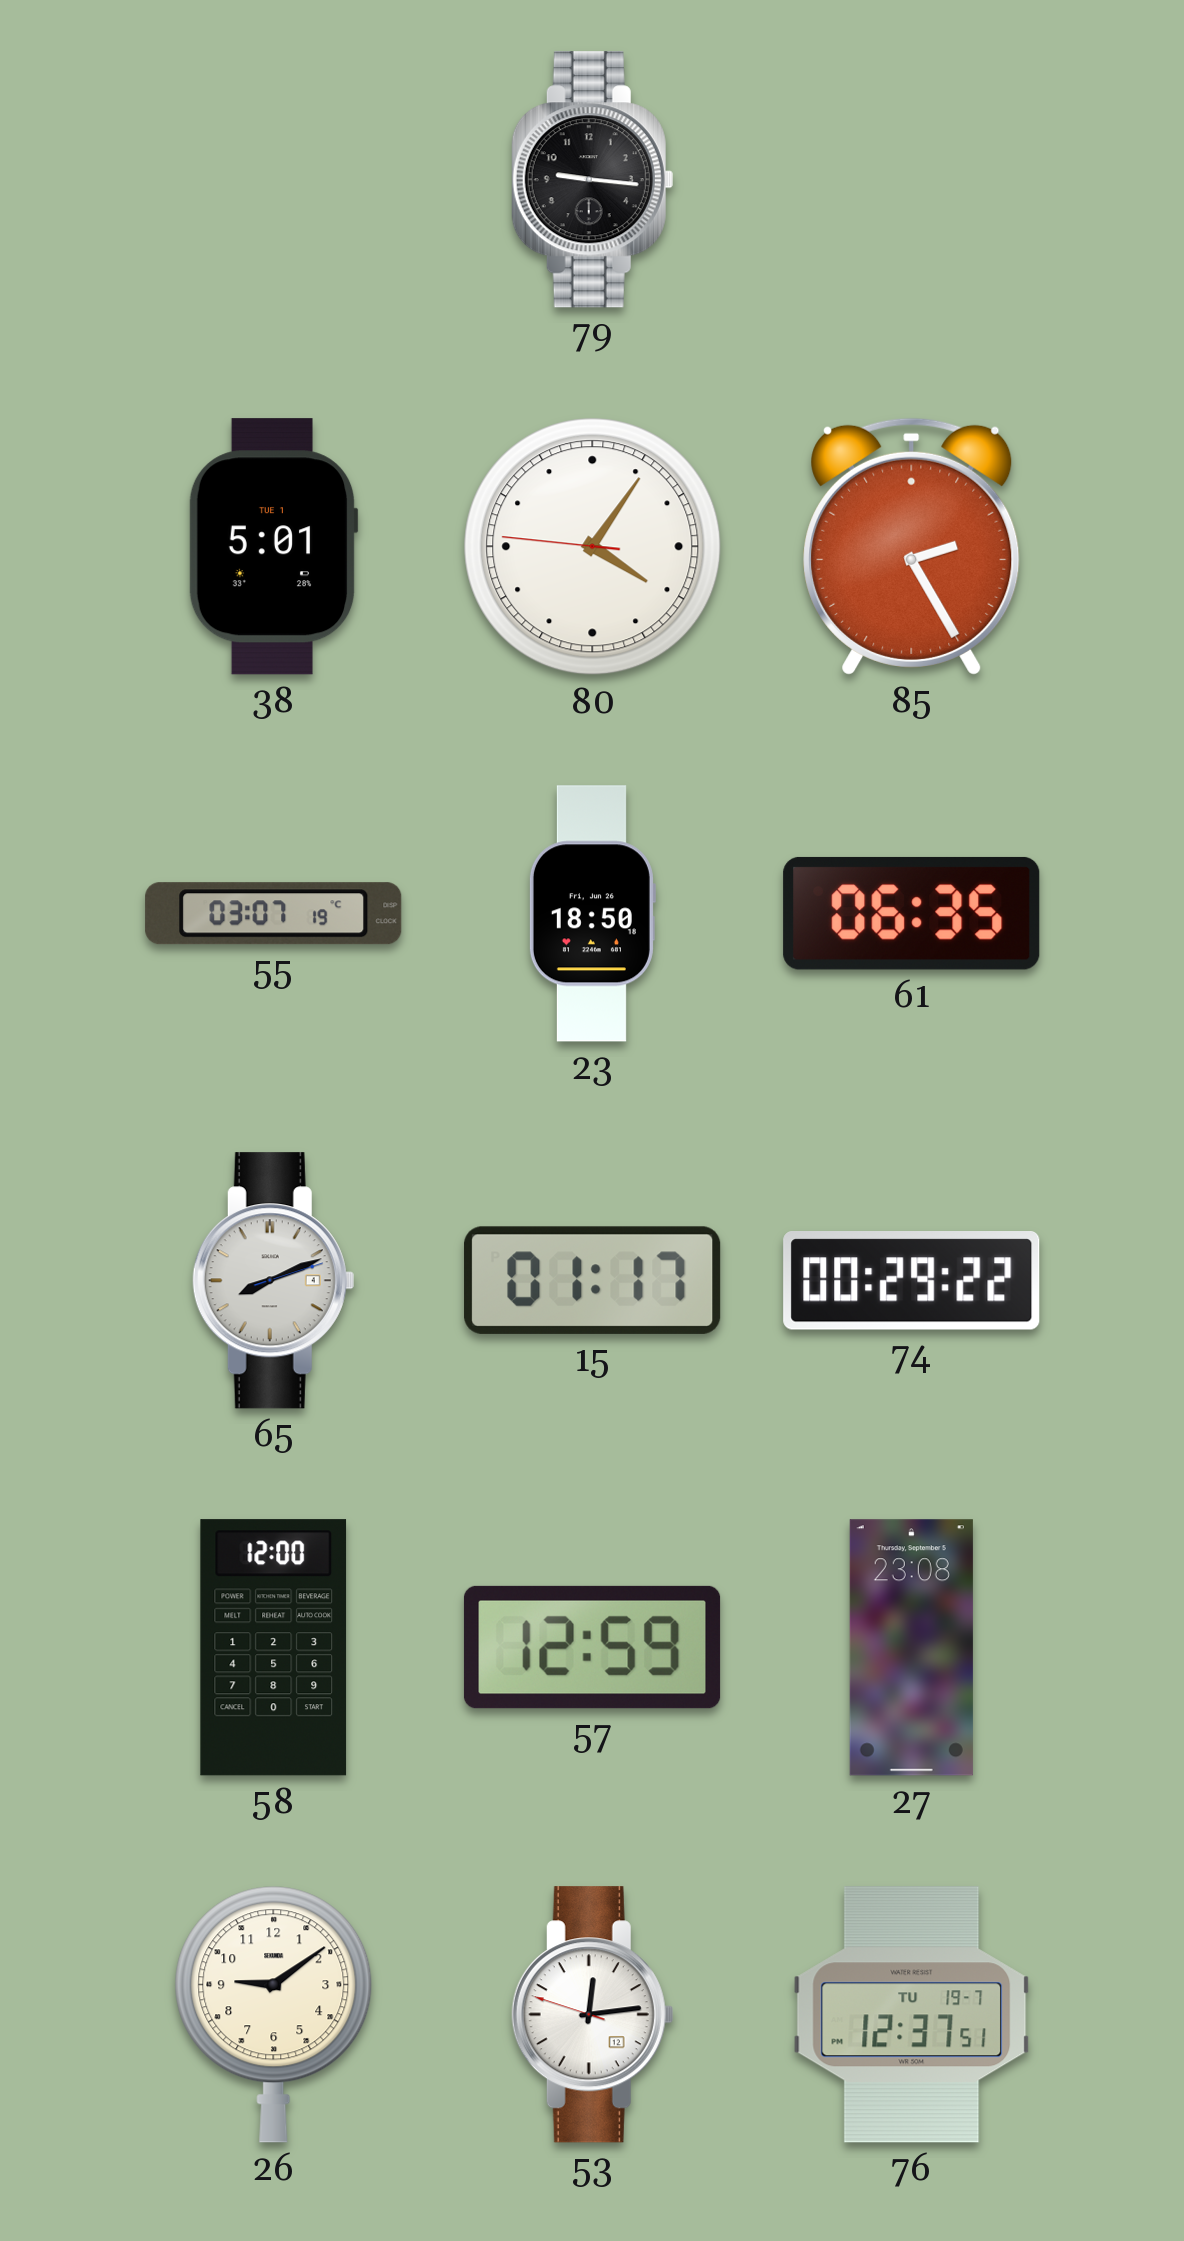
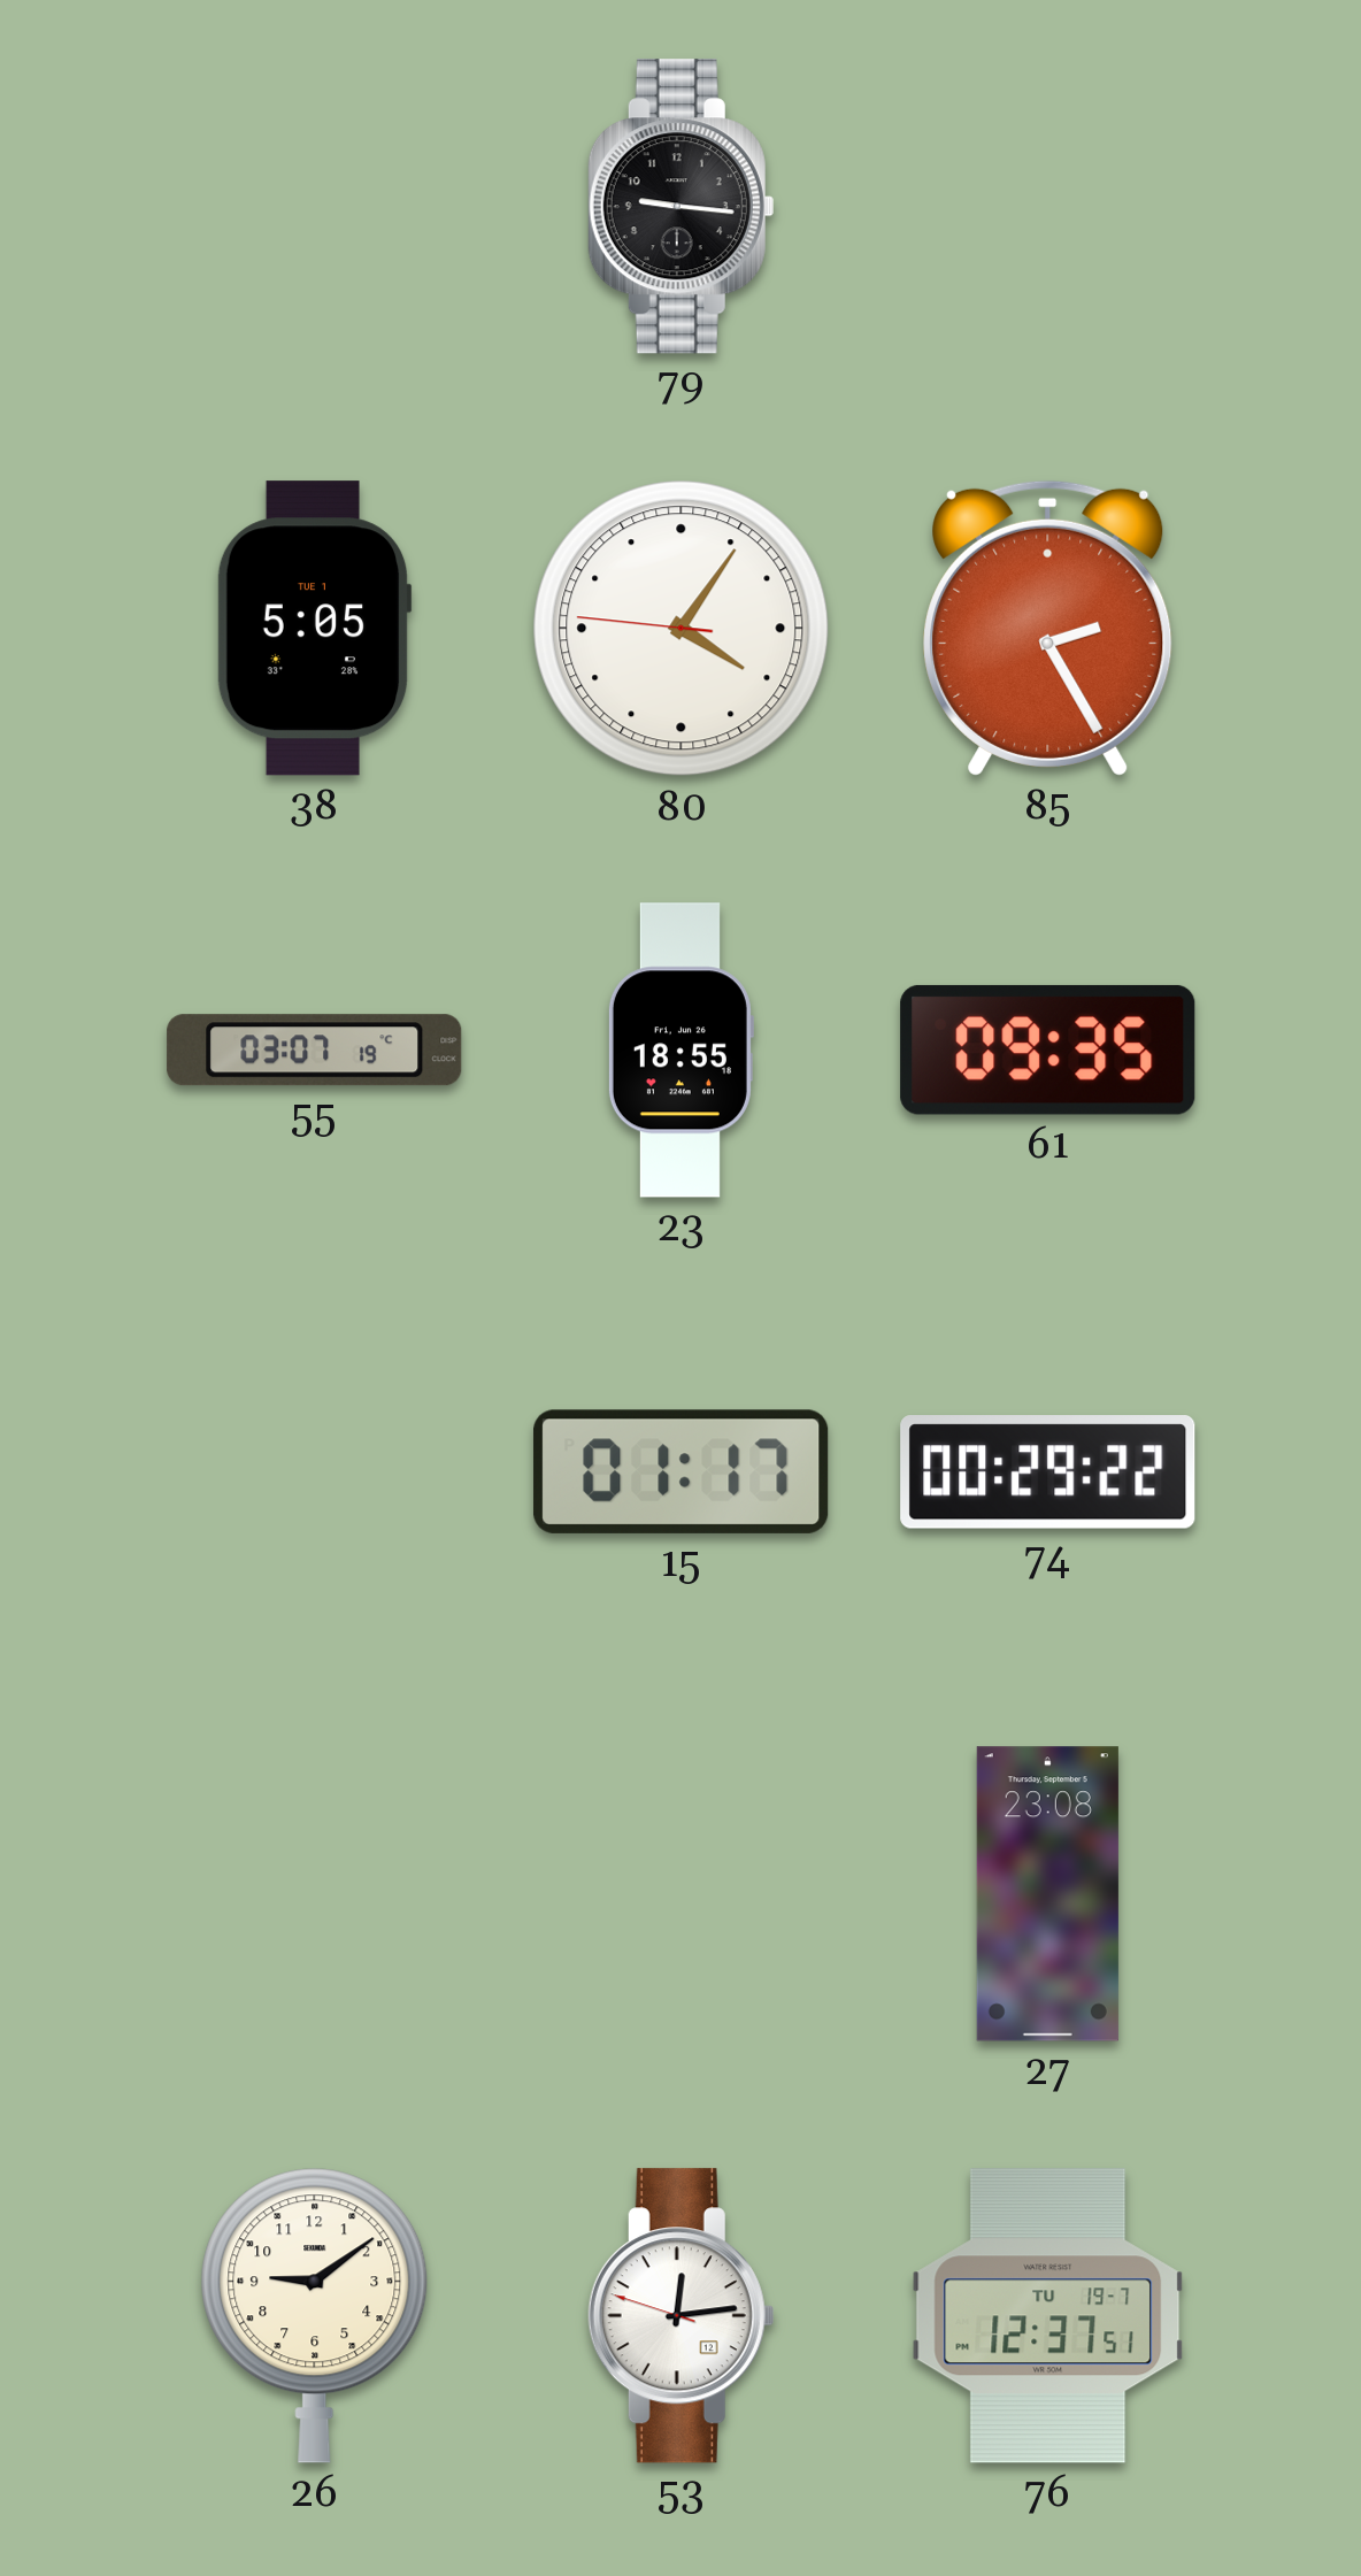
38: 5:01 -> 5:05 (314, 629)
23: 18:50 -> 18:55 (680, 1051)
61: 06:35 -> 09:35 (1048, 1049)
65: 8:11 -> none (273, 1281)
58: 12:00 -> none (274, 1648)
57: 12:59 -> none (592, 1647)
